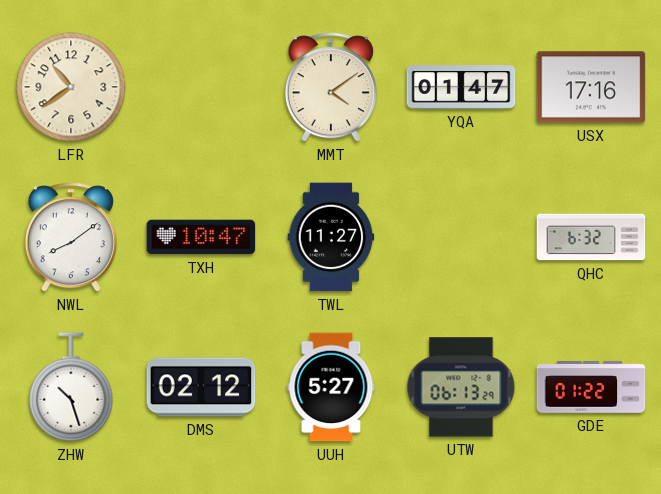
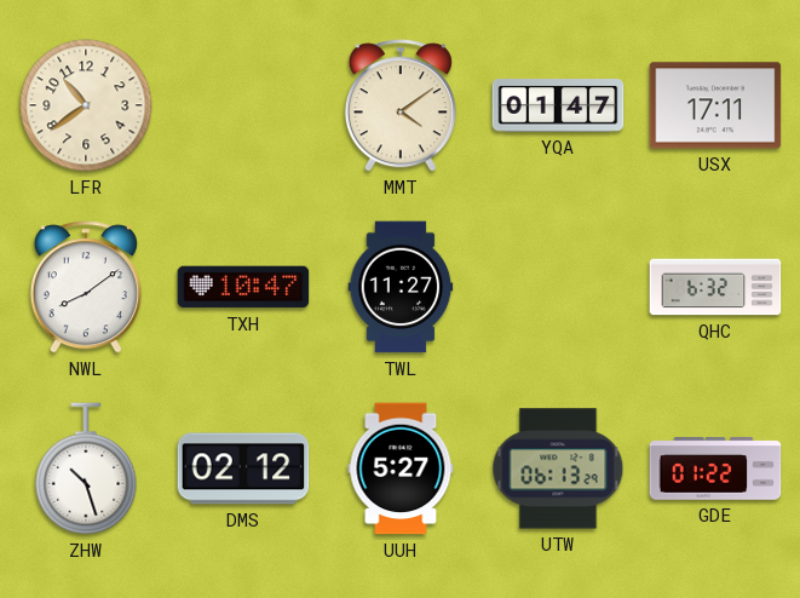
USX: 17:16 -> 17:11 (715, 105)
